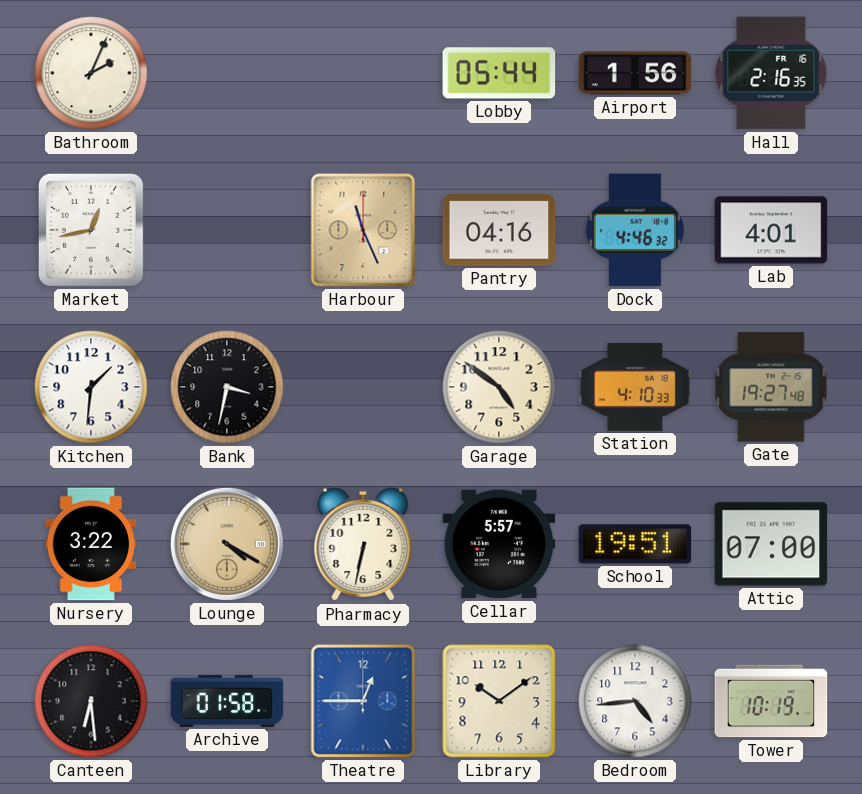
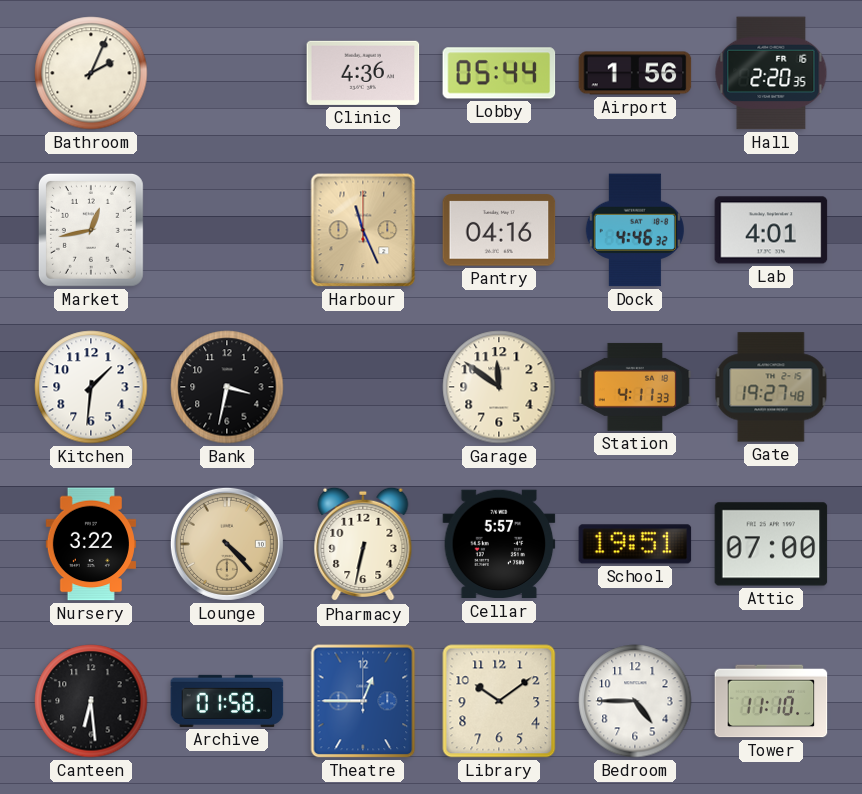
Clinic: none -> 4:36 (363, 73)
Hall: 2:16 -> 2:20 (771, 73)
Garage: 4:51 -> 11:51 (499, 387)
Station: 4:10 -> 4:11 (635, 387)
Lounge: 4:20 -> 4:23 (227, 544)
Bedroom: 4:44 -> 4:45 (635, 701)
Tower: 10:19 -> 11:10 (771, 701)
